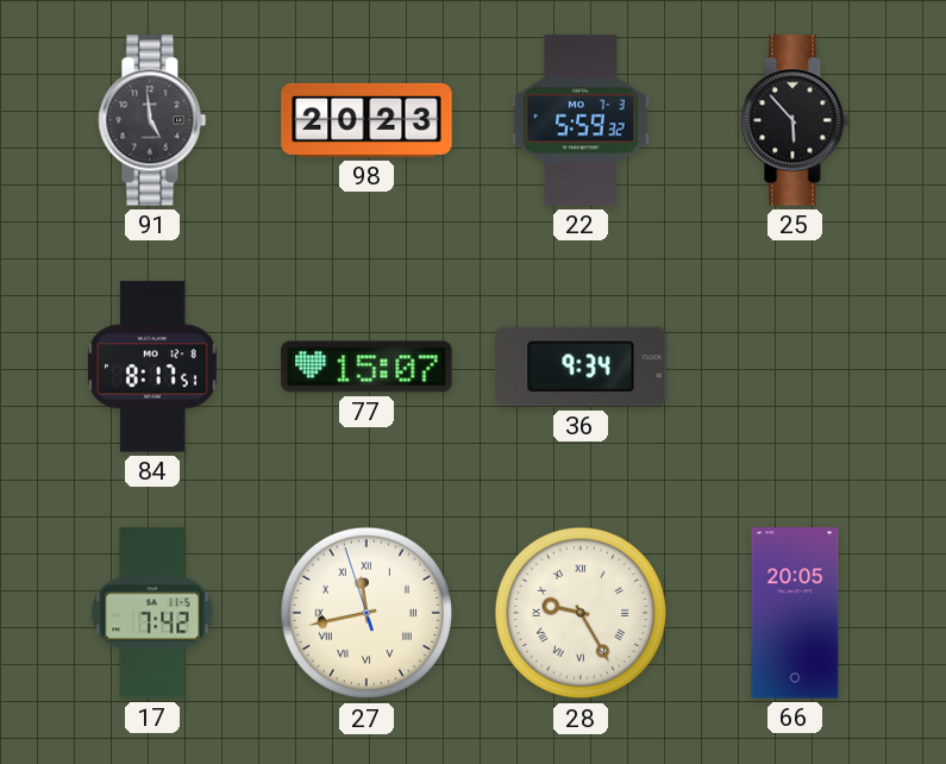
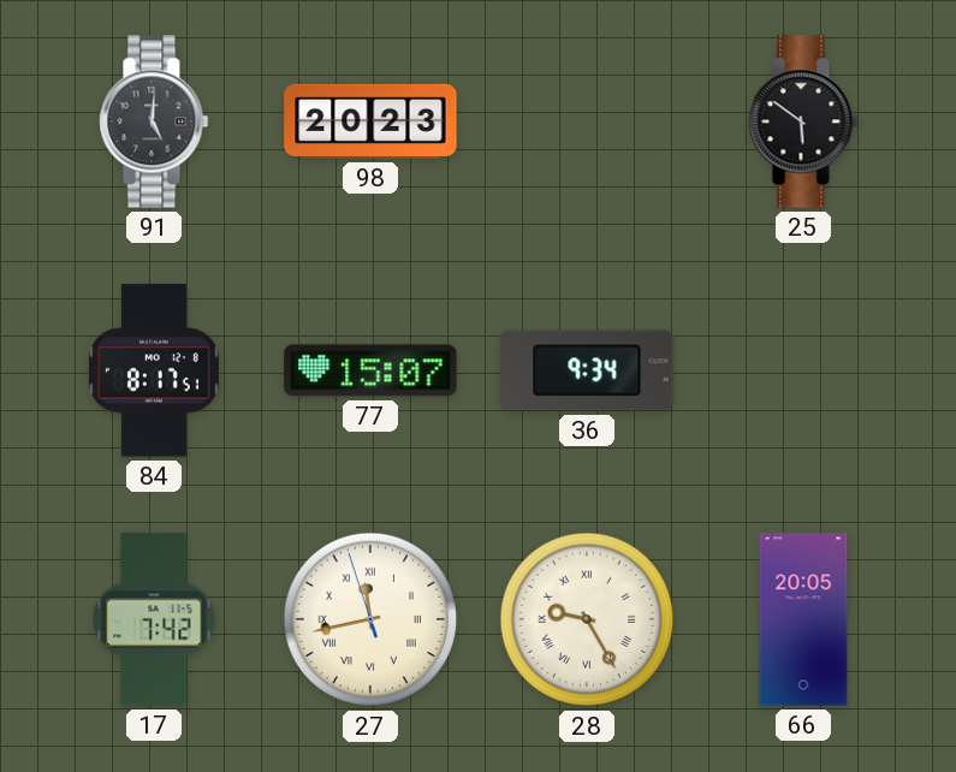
91: 4:59 -> 5:01 (154, 121)
22: 5:59 -> none (581, 120)
25: 5:53 -> 5:51 (803, 121)
